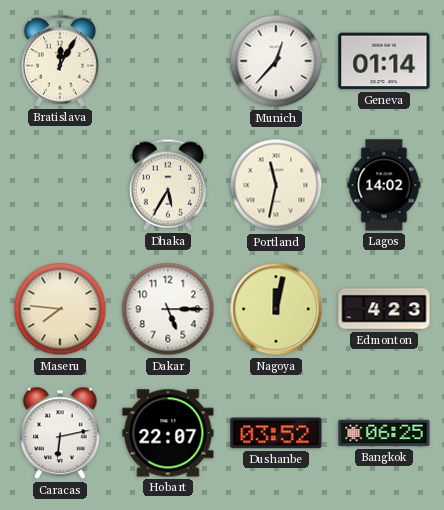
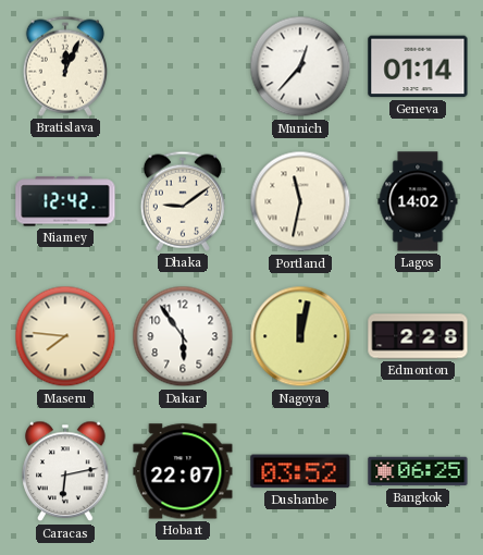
Bratislava: 12:05 -> 12:04 (65, 66)
Niamey: none -> 12:42 (65, 201)
Dhaka: 5:35 -> 9:09 (183, 201)
Dakar: 5:15 -> 5:54 (183, 336)
Edmonton: 4:23 -> 2:28 (418, 336)
